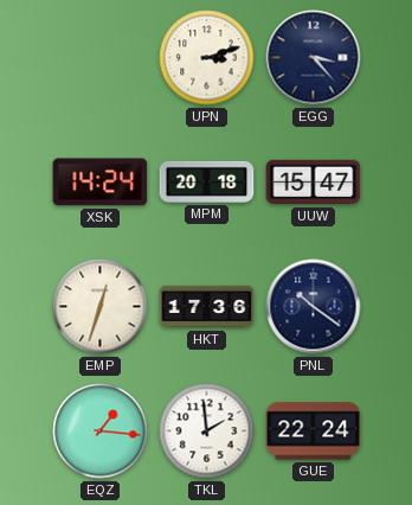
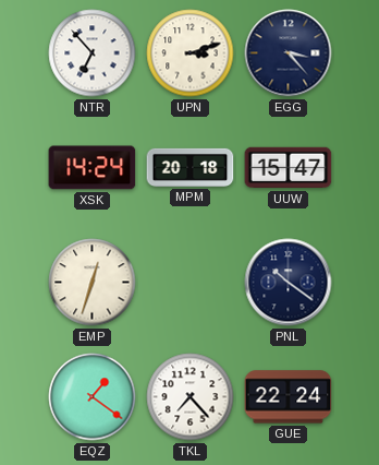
NTR: none -> 6:53 (93, 53)
HKT: 17:36 -> none (207, 307)
EQZ: 1:16 -> 1:21 (93, 397)
TKL: 1:59 -> 7:23 (191, 397)
